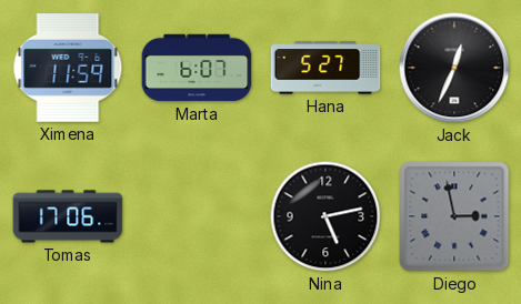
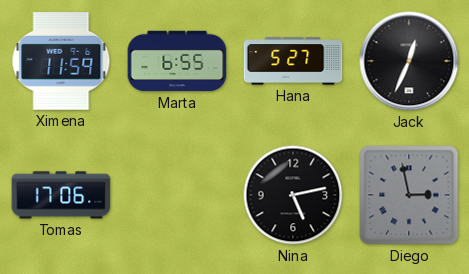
Marta: 6:07 -> 6:55 (177, 61)
